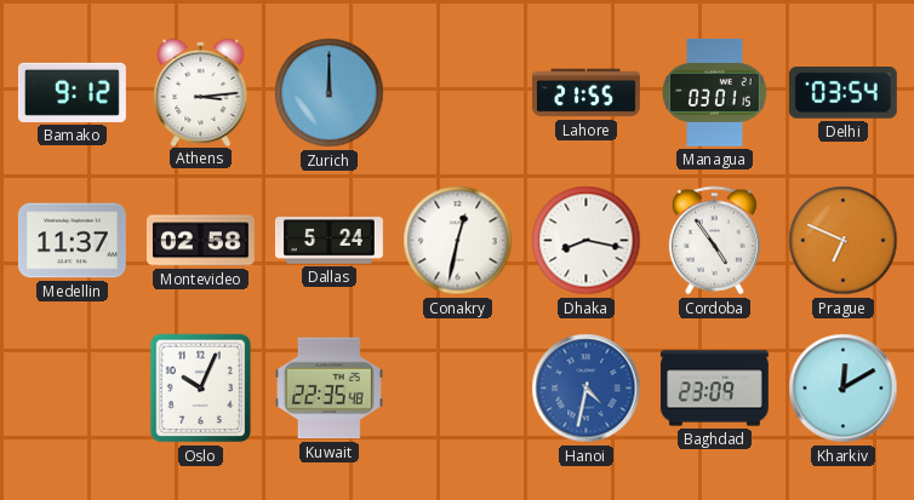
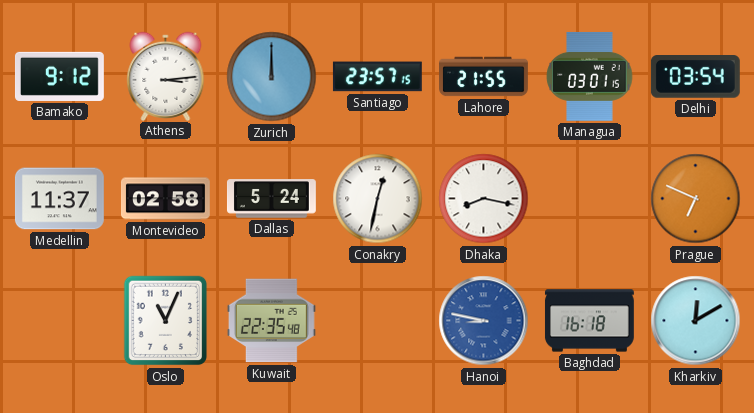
Santiago: none -> 23:57 (377, 77)
Cordoba: 4:54 -> none (714, 241)
Oslo: 10:04 -> 11:04 (166, 321)
Hanoi: 4:32 -> 8:47 (484, 321)
Baghdad: 23:09 -> 16:18 (589, 321)
